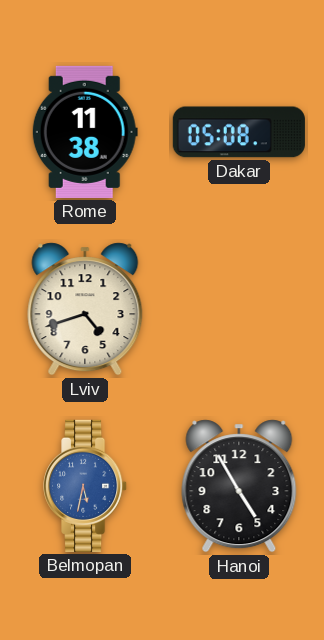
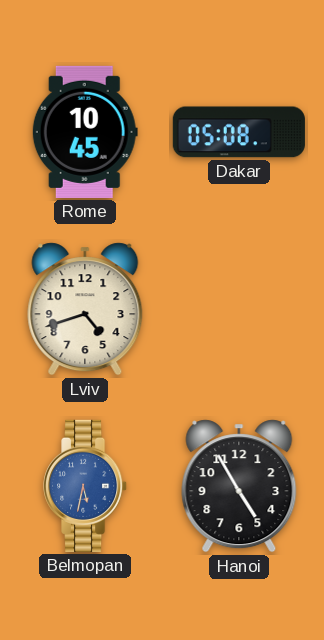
Rome: 11:38 -> 10:45 (85, 132)
